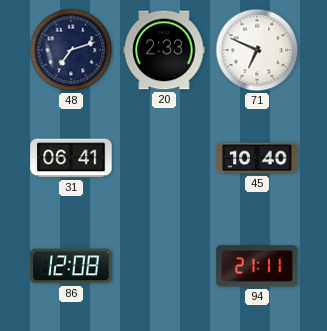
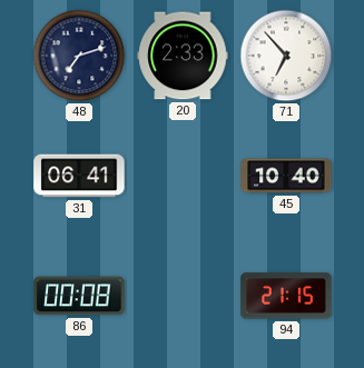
71: 6:49 -> 6:53 (286, 56)
86: 12:08 -> 00:08 (79, 296)
94: 21:11 -> 21:15 (286, 296)
